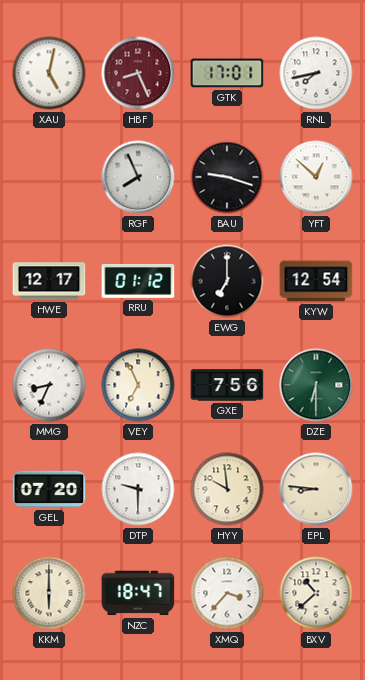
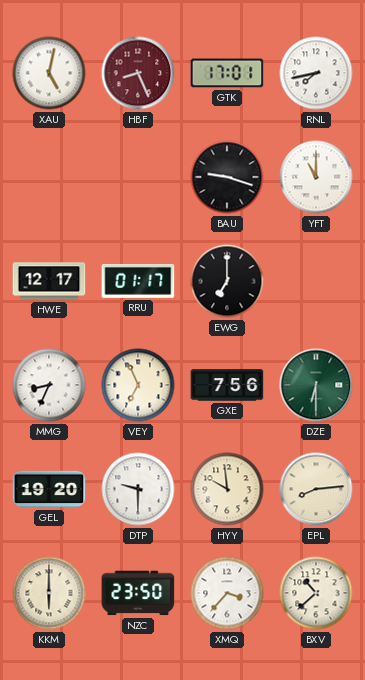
RGF: 7:56 -> none (138, 177)
YFT: 12:52 -> 11:00 (316, 177)
RRU: 01:12 -> 01:17 (138, 281)
KYW: 12:54 -> none (316, 281)
GEL: 07:20 -> 19:20 (49, 489)
EPL: 8:46 -> 8:14 (316, 489)
NZC: 18:47 -> 23:50 (138, 593)
